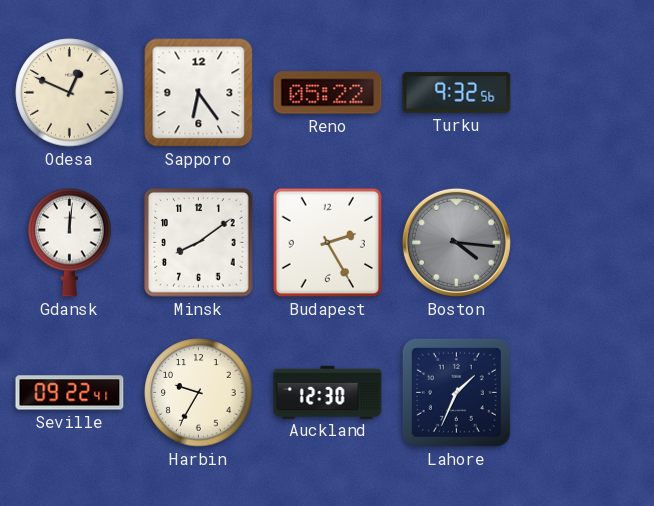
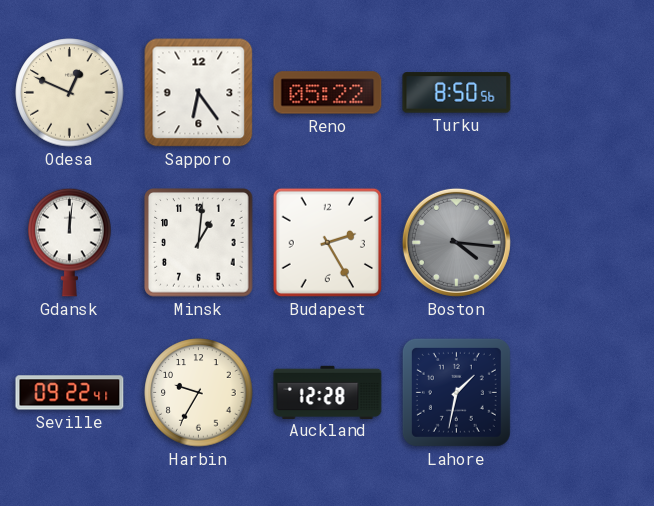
Turku: 9:32 -> 8:50 (457, 93)
Minsk: 8:09 -> 1:01 (199, 243)
Auckland: 12:30 -> 12:28 (328, 392)
Lahore: 1:34 -> 1:32 (456, 392)
